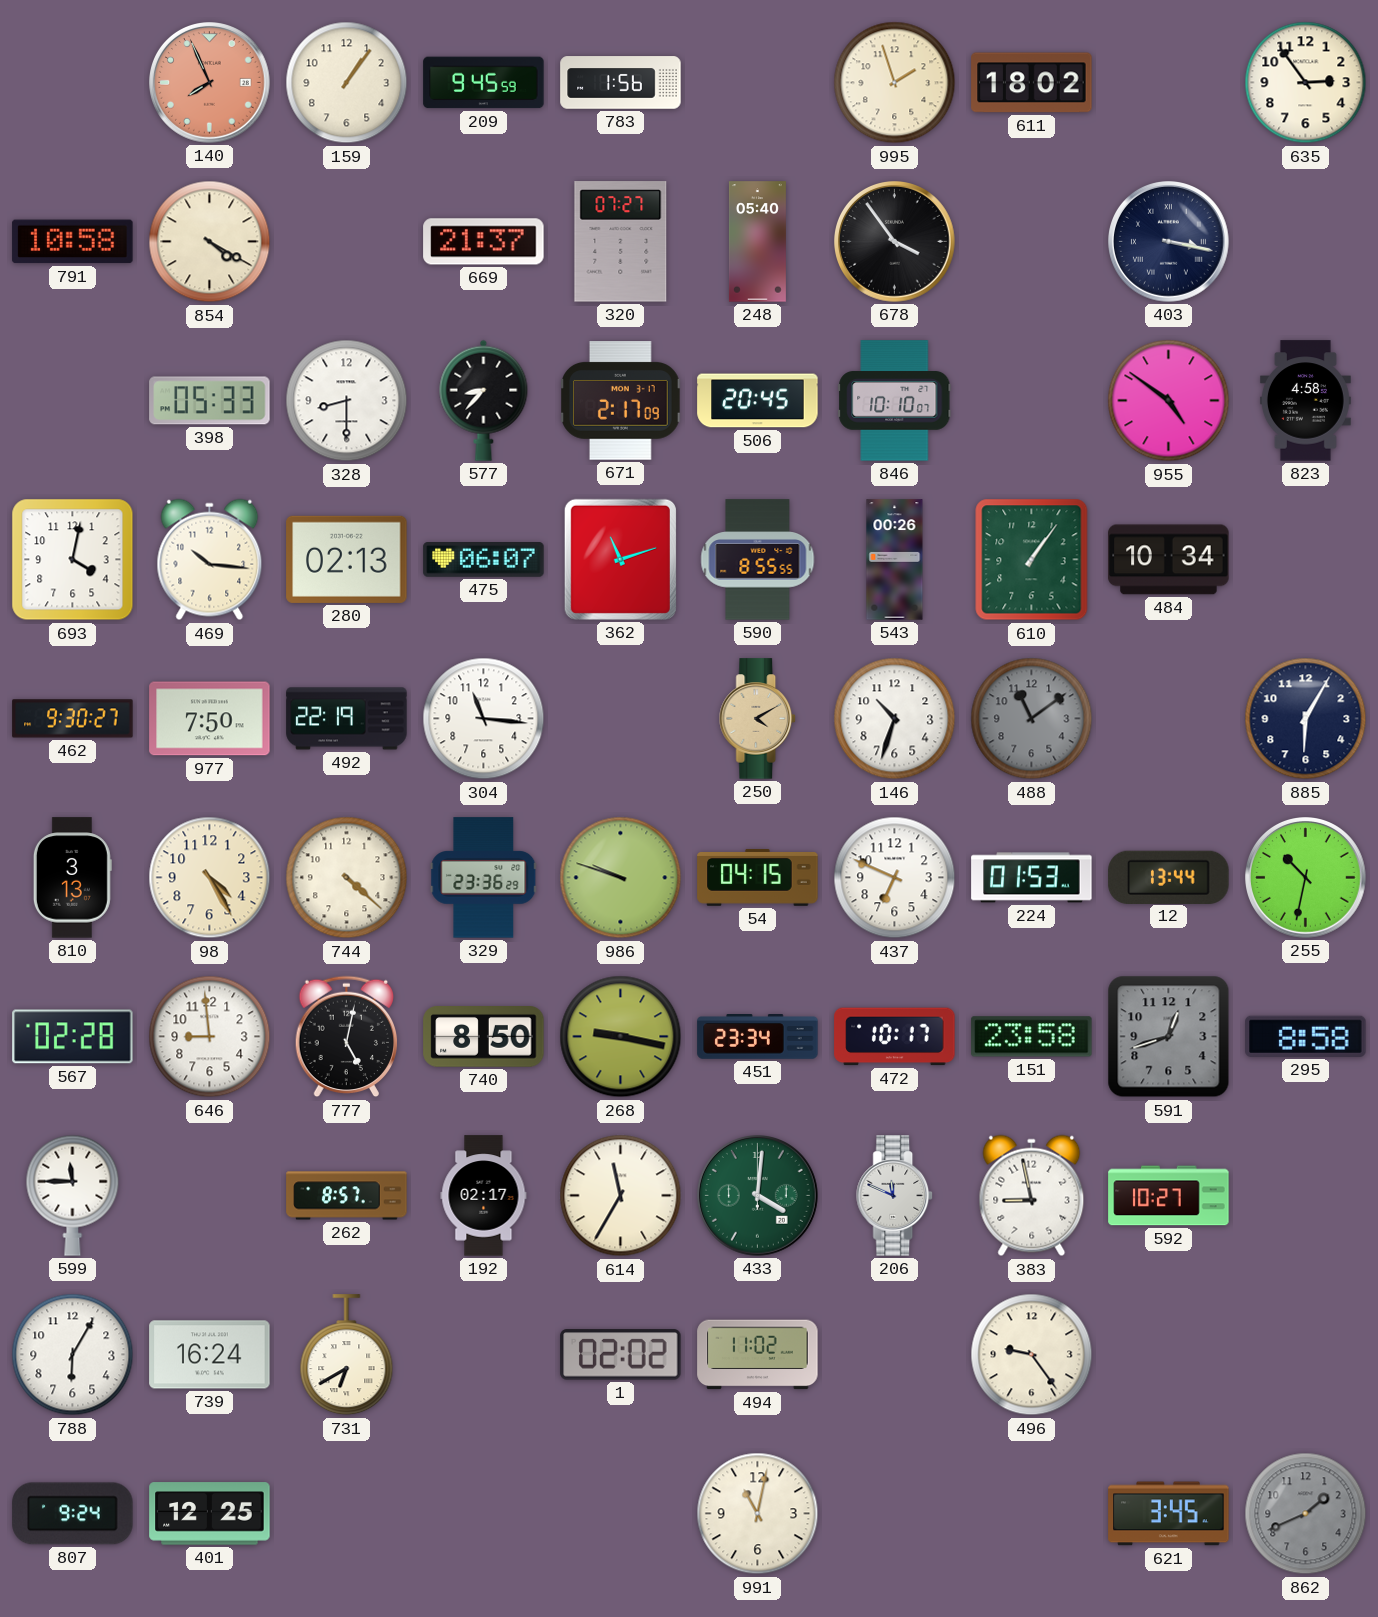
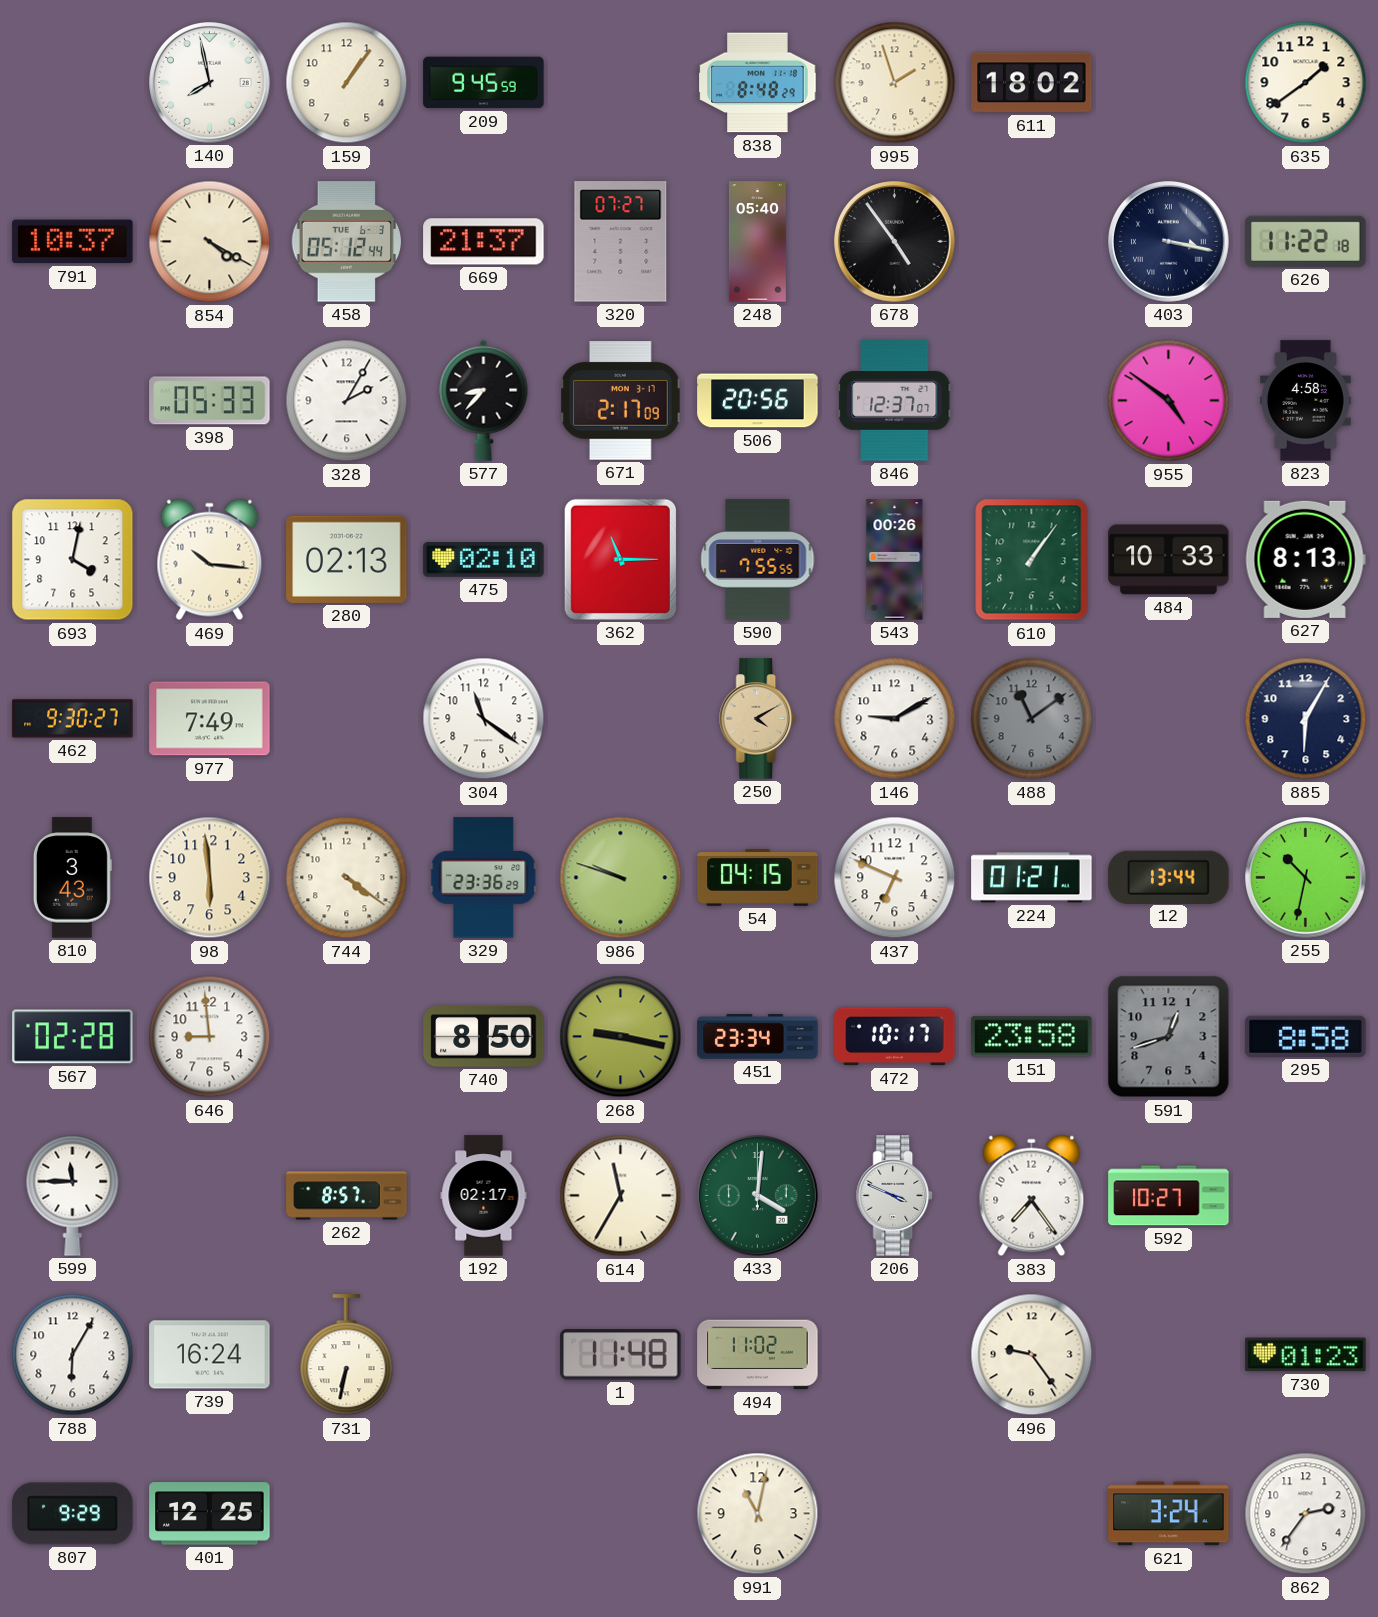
140: 7:56 -> 7:58 (210, 83)
140 dial: salmon -> white (210, 83)
783: 1:56 -> none (621, 83)
838: none -> 8:48 (758, 83)
635: 2:54 -> 1:39 (1306, 83)
791: 10:58 -> 10:37 (73, 242)
458: none -> 05:12 (347, 242)
678: 3:54 -> 4:54 (895, 242)
626: none -> 11:22 (1306, 241)
328: 8:30 -> 2:05 (347, 401)
506: 20:45 -> 20:56 (758, 401)
846: 10:10 -> 12:37 (895, 401)
475: 06:07 -> 02:10 (484, 560)
362: 11:12 -> 11:15 (620, 559)
590: 8:55 -> 7:55 (758, 560)
484: 10:34 -> 10:33 (1169, 560)
627: none -> 8:13 (1305, 559)
977: 7:50 -> 7:49 (210, 719)
492: 22:19 -> none (347, 719)
304: 11:16 -> 11:21 (484, 719)
146: 10:33 -> 9:10 (895, 719)
810: 3:13 -> 3:43 (72, 878)
98: 4:25 -> 5:59 (210, 878)
744: 4:22 -> 4:21 (347, 878)
224: 01:53 -> 01:21 (1032, 878)
777: 5:02 -> none (347, 1037)
206: 11:49 -> 3:49 (895, 1196)
383: 8:58 -> 7:24 (1032, 1196)
731: 6:40 -> 6:32 (347, 1355)
1: 02:02 -> 11:48 (621, 1355)
730: none -> 01:23 (1306, 1355)
807: 9:24 -> 9:29 (73, 1514)
621: 3:45 -> 3:24 (1169, 1514)
862: 1:41 -> 2:36 (1306, 1514)
862 dial: grey -> white (1306, 1514)
